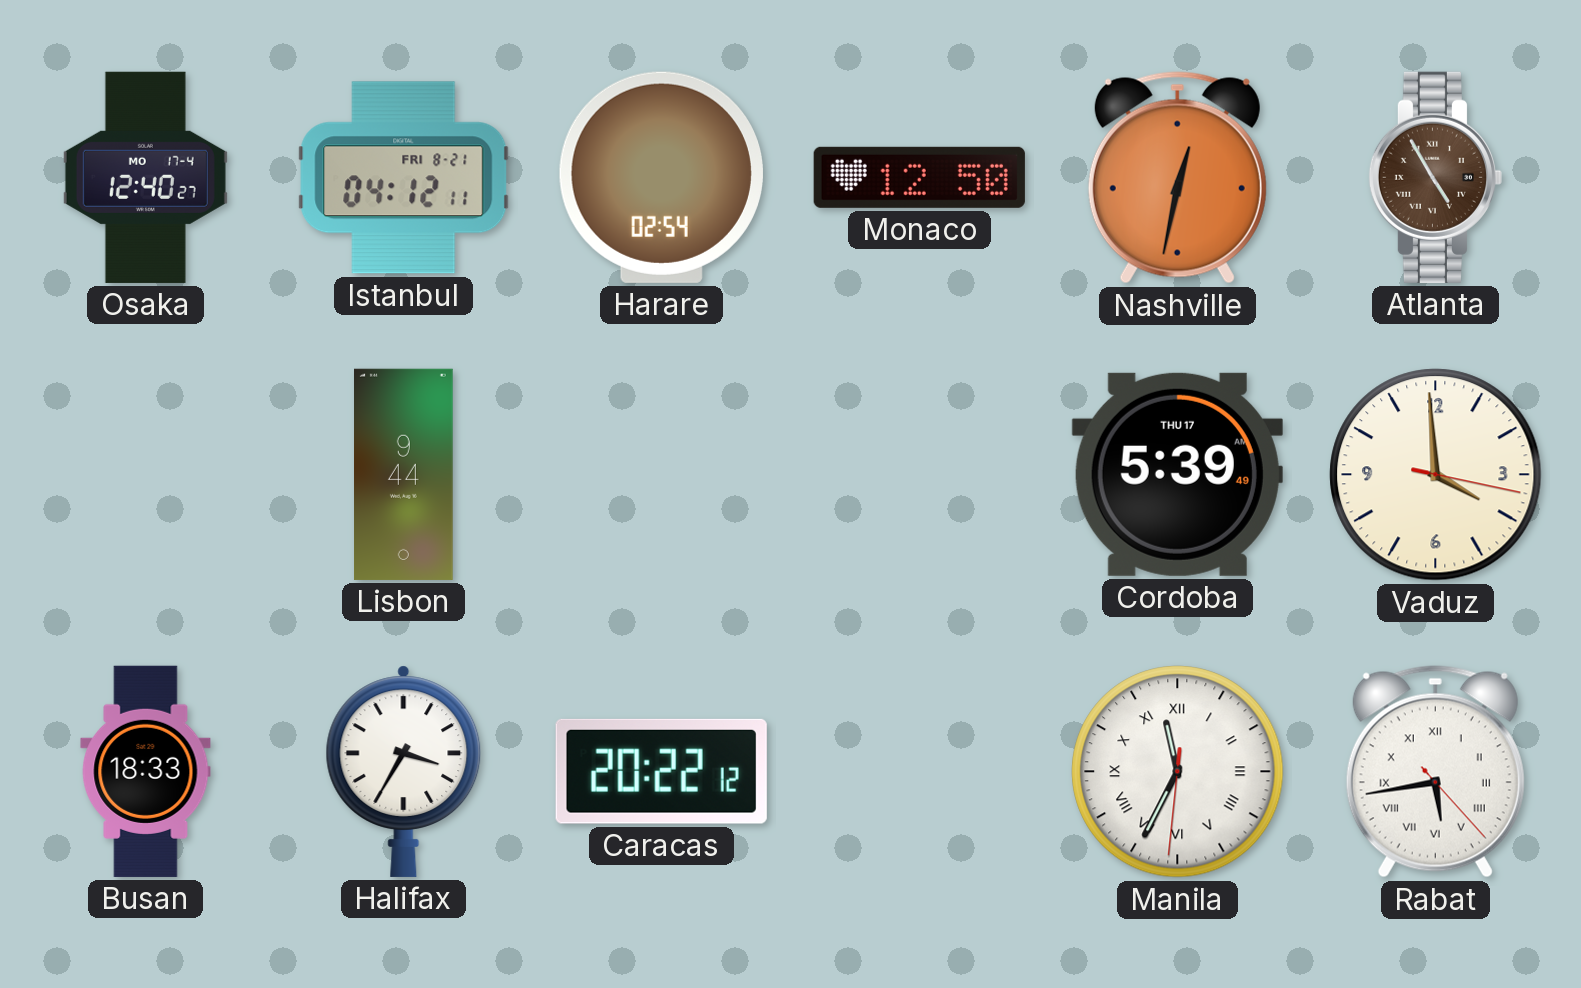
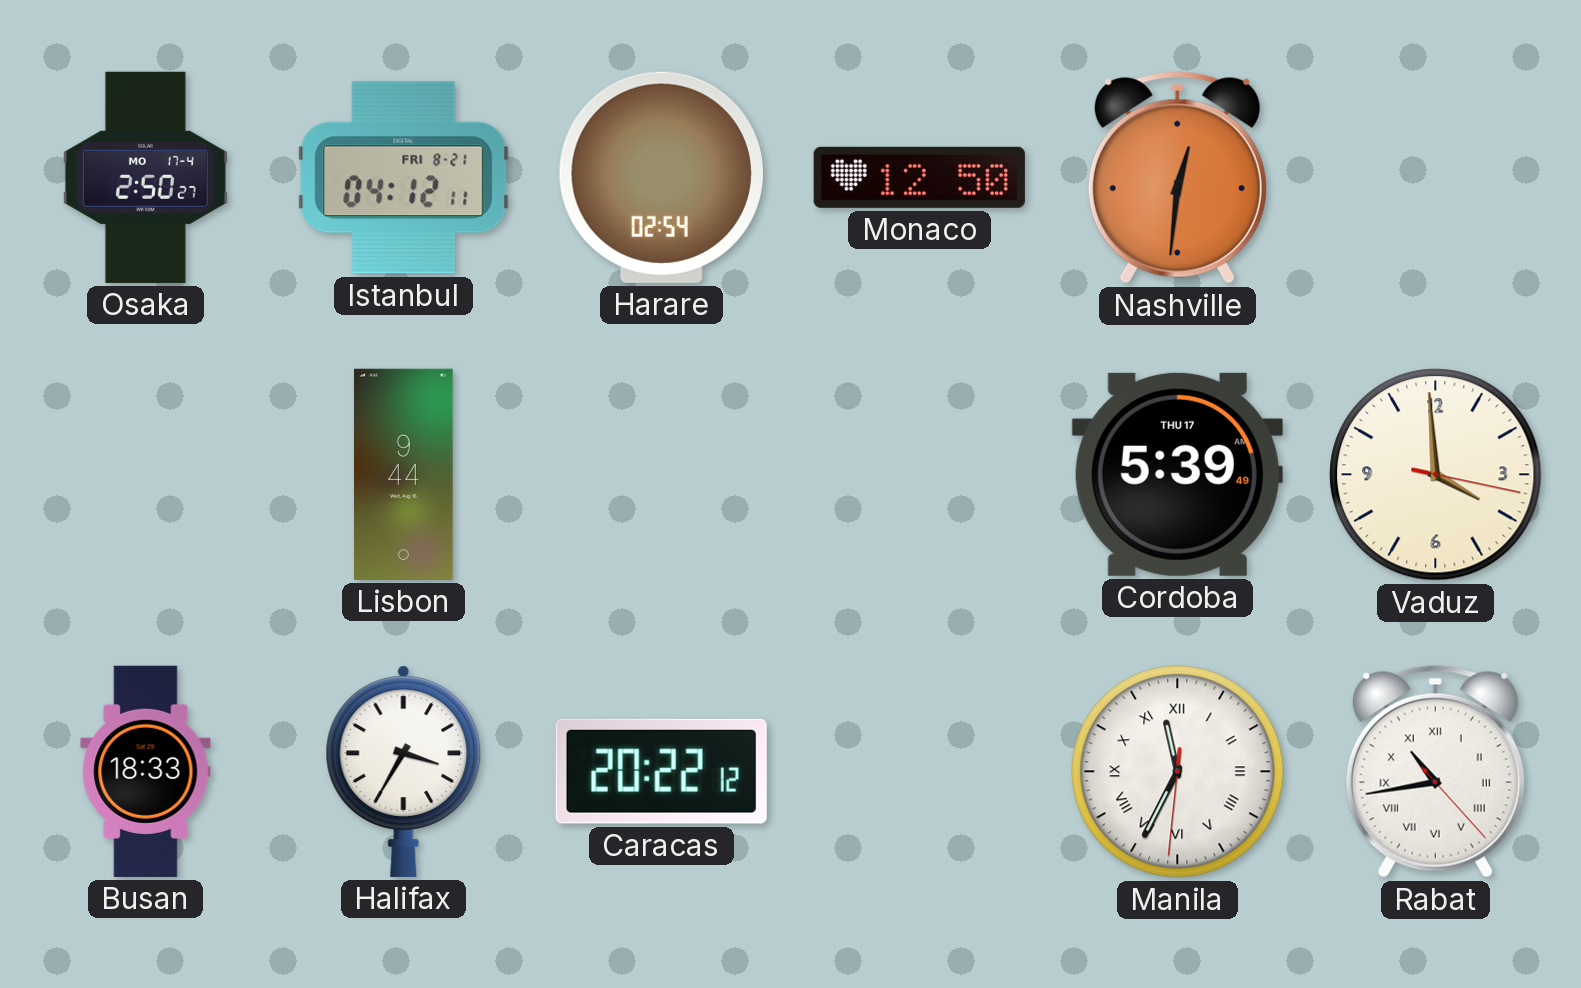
Osaka: 12:40 -> 2:50 (145, 177)
Nashville: 12:32 -> 12:31 (1177, 178)
Atlanta: 4:55 -> none (1435, 177)
Rabat: 5:43 -> 10:43 (1435, 772)
